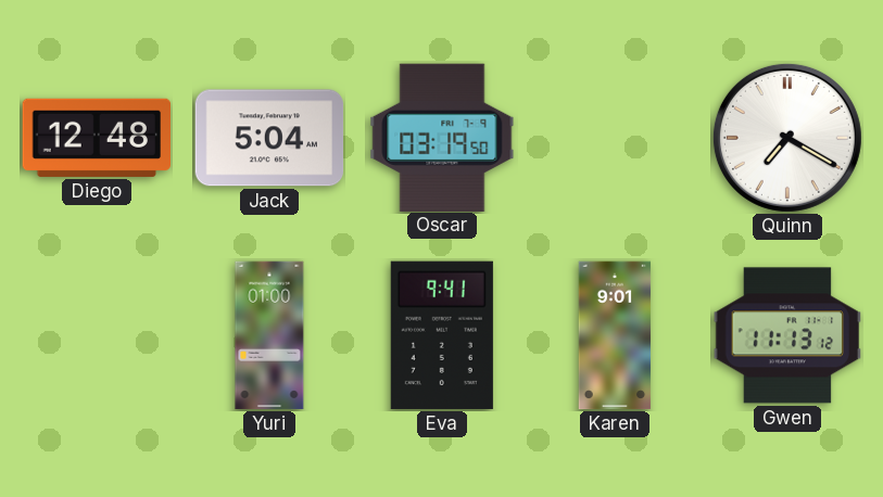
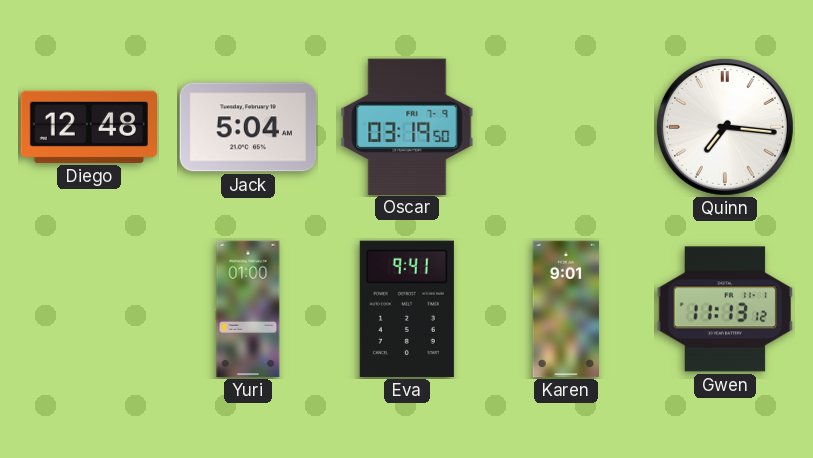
Quinn: 7:20 -> 7:16 (725, 127)
